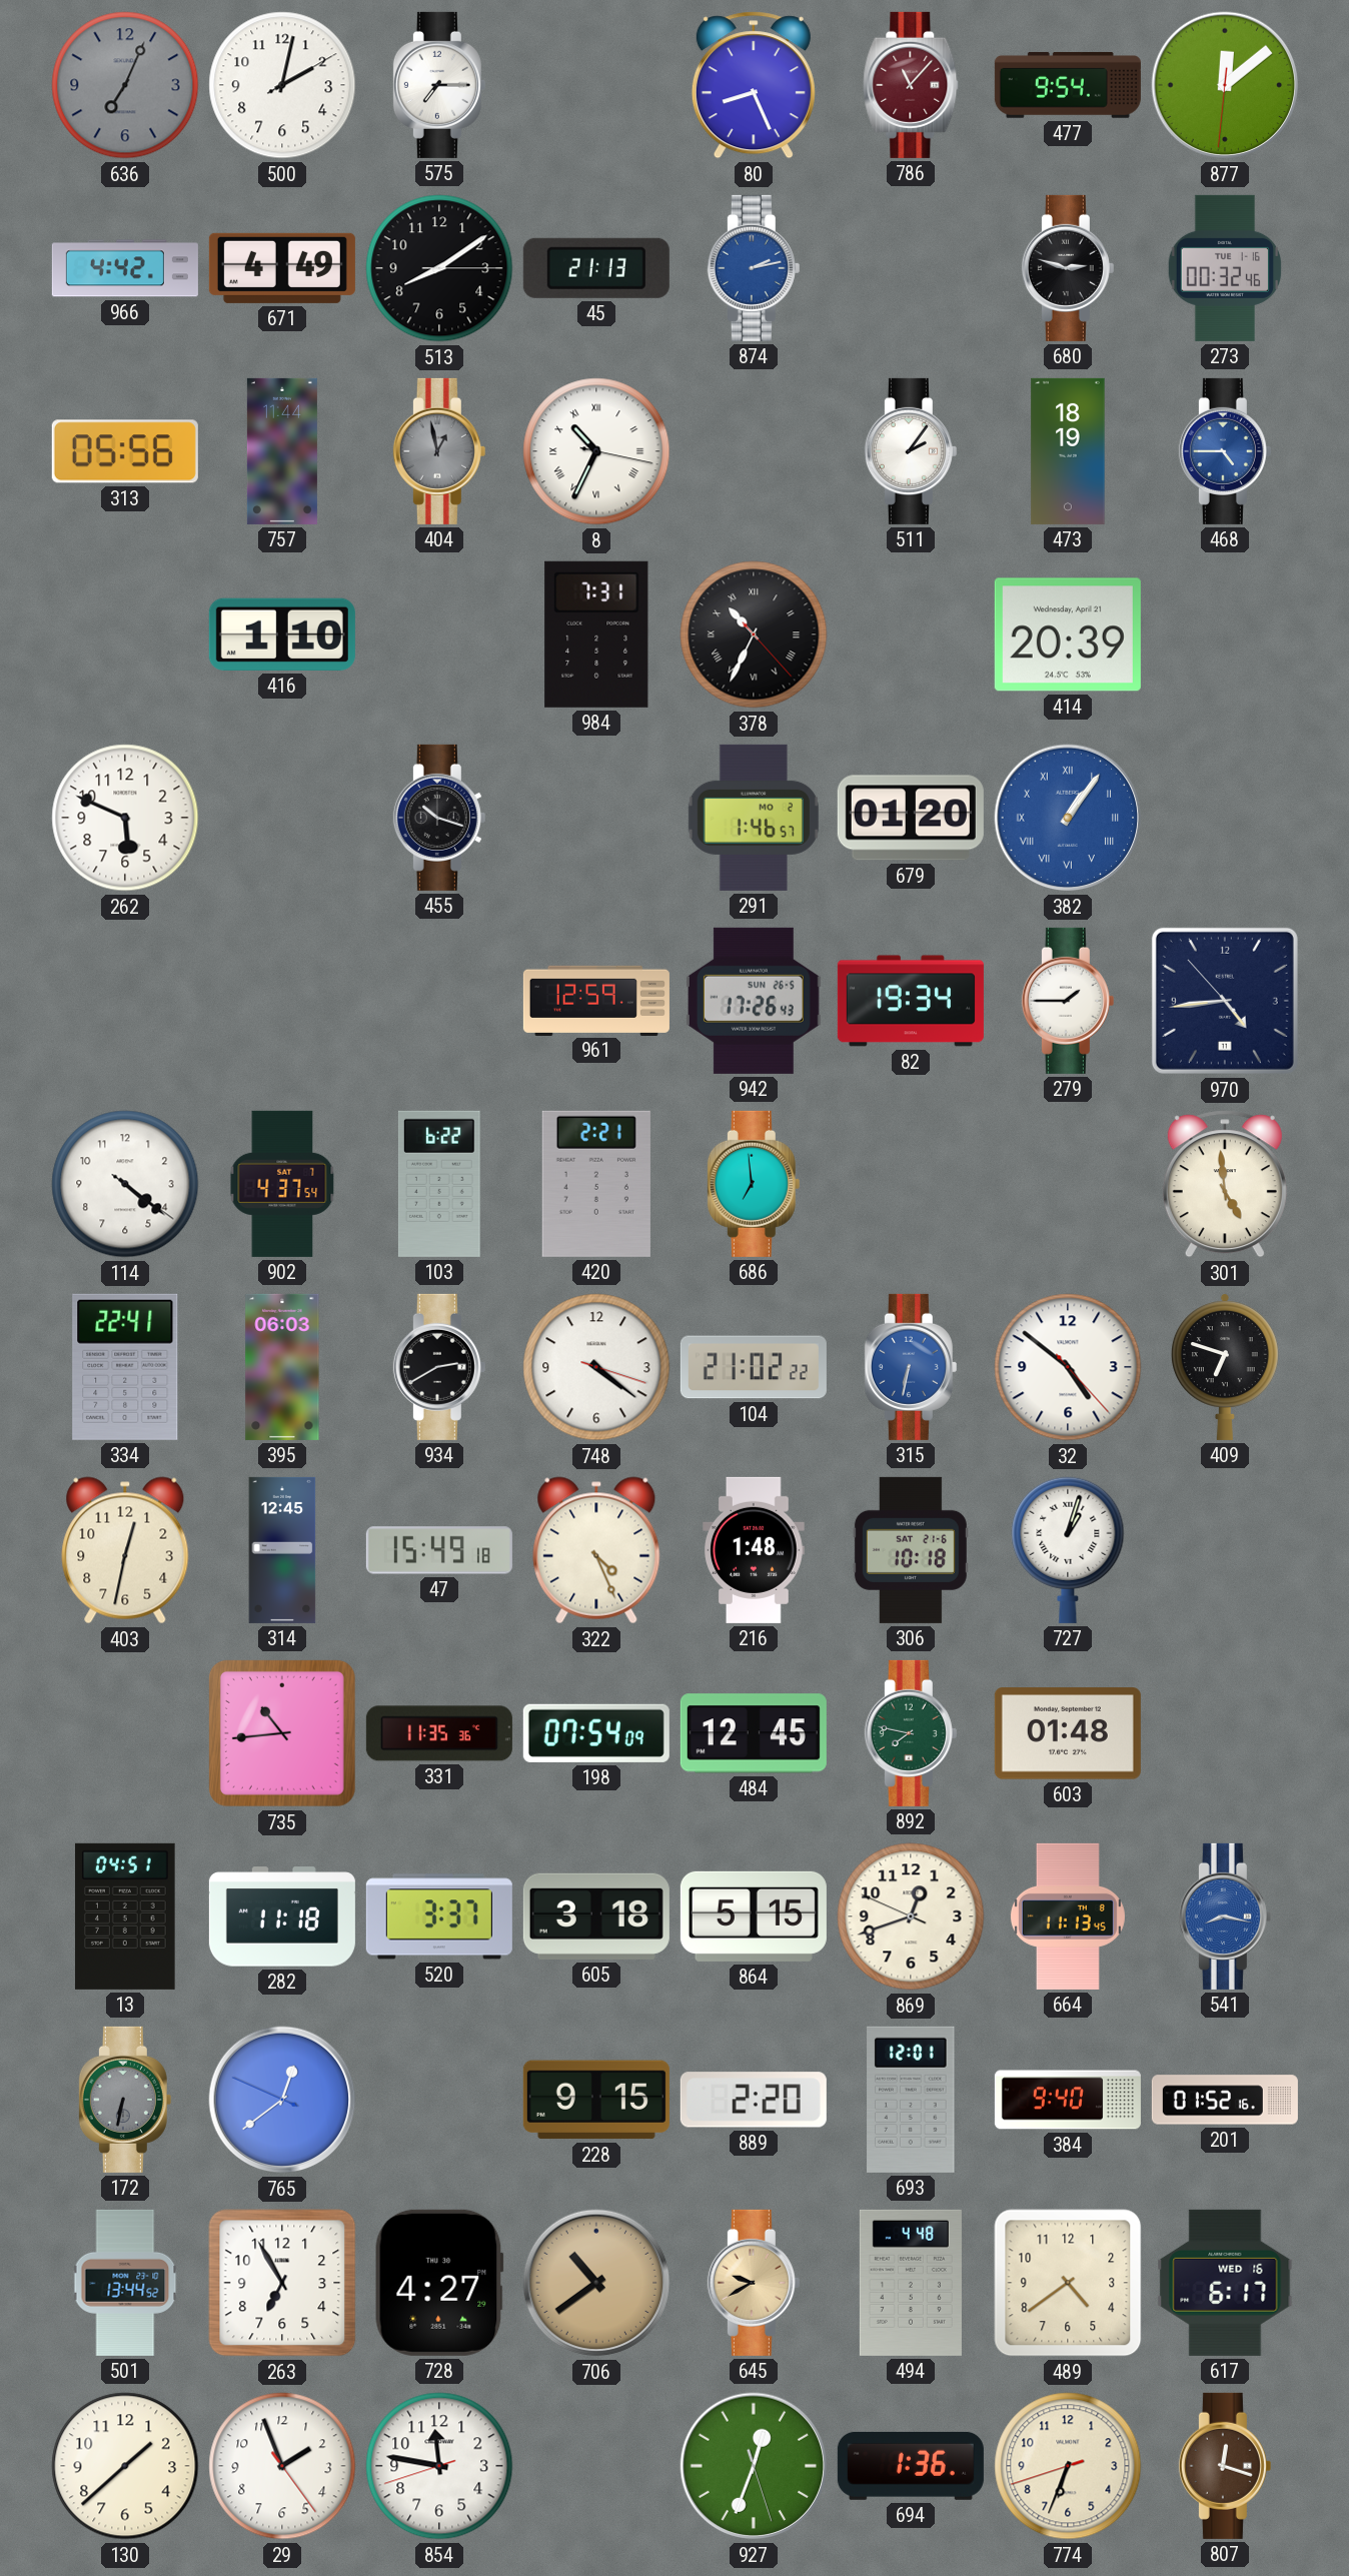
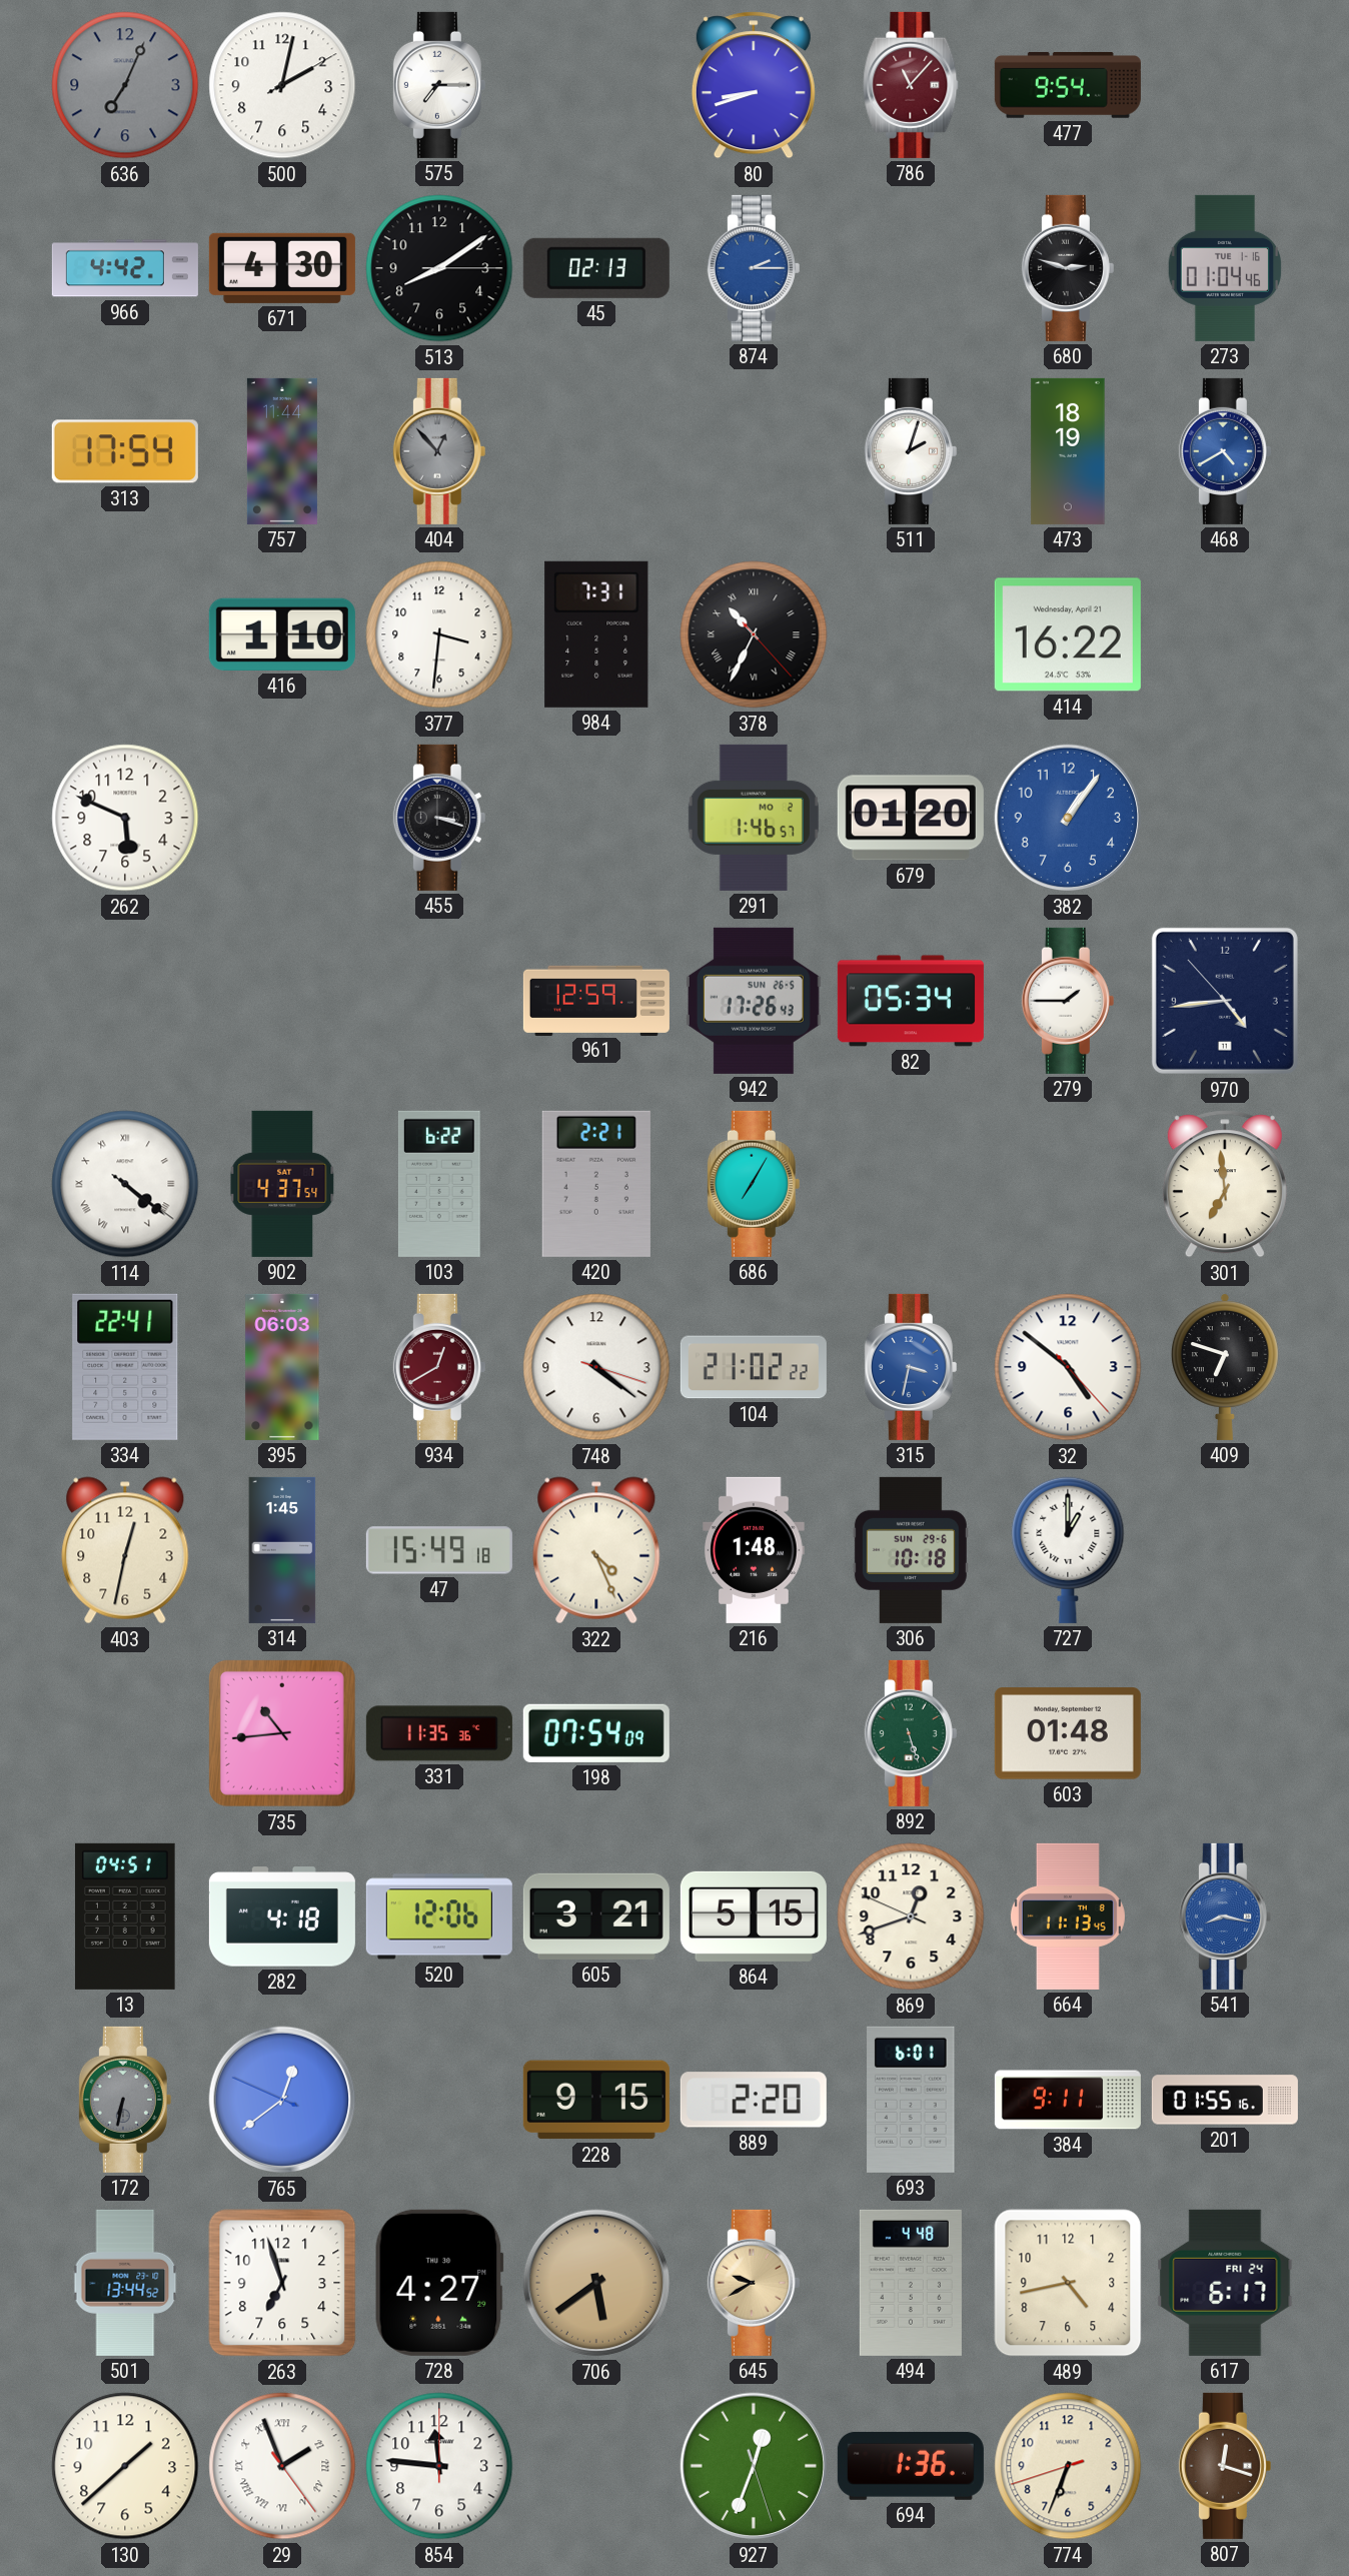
80: 8:26 -> 8:42 (754, 85)
877: 12:08 -> none (1225, 85)
671: 4:49 -> 4:30 (282, 268)
45: 21:13 -> 02:13 (596, 268)
874: 2:13 -> 2:15 (754, 268)
273: 00:32 -> 01:04 (1225, 268)
313: 05:56 -> 17:54 (125, 451)
404: 12:58 -> 12:53 (439, 451)
8: 10:34 -> none (596, 451)
511: 2:06 -> 2:03 (911, 451)
468: 4:45 -> 4:40 (1225, 451)
377: none -> 3:31 (439, 634)
414: 20:39 -> 16:22 (1068, 634)
455: 10:18 -> 3:18 (439, 818)
382 numerals: Roman -> Arabic (1068, 818)
82: 19:34 -> 05:34 (911, 1001)
114 numerals: Arabic -> Roman (125, 1184)
686: 6:59 -> 7:05 (754, 1184)
301: 4:59 -> 6:59 (1225, 1184)
934: 2:40 -> 12:40 (439, 1367)
934 dial: black -> burgundy (439, 1367)
315: 6:32 -> 3:32 (911, 1367)
314: 12:45 -> 1:45 (282, 1550)
306 date: SAT 21-6 -> SUN 29-6 (911, 1550)
727: 1:03 -> 1:00 (1068, 1550)
484: 12:45 -> none (754, 1733)
892: 7:47 -> 5:27 (911, 1733)
282: 11:18 -> 4:18 (282, 1916)
520: 3:37 -> 12:06 (439, 1916)
605: 3:18 -> 3:21 (596, 1916)
693: 12:01 -> 6:01 (911, 2100)
384: 9:40 -> 9:11 (1068, 2100)
201: 01:52 -> 01:55 (1225, 2100)
263: 6:55 -> 6:57 (282, 2283)
706: 10:39 -> 5:39 (596, 2283)
489: 4:39 -> 4:43 (1068, 2283)
617 date: WED 16 -> FRI 24 (1225, 2283)
29 numerals: Arabic -> Roman (282, 2466)
854: 11:46:42 -> 11:46:00 (439, 2466)
